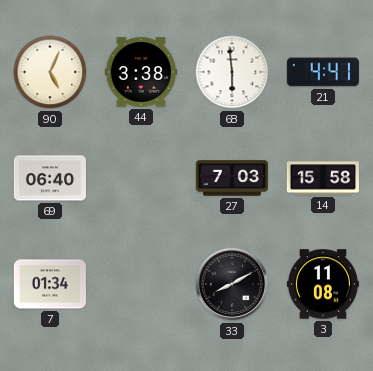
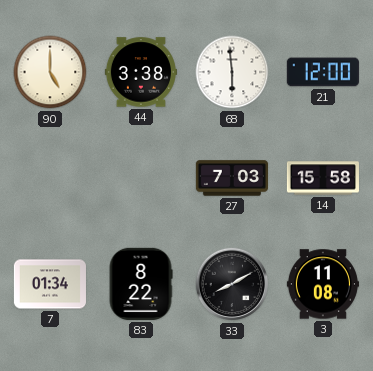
90: 5:04 -> 5:00 (50, 72)
21: 4:41 -> 12:00 (323, 72)
69: 06:40 -> none (50, 178)
83: none -> 8:22 (141, 284)
